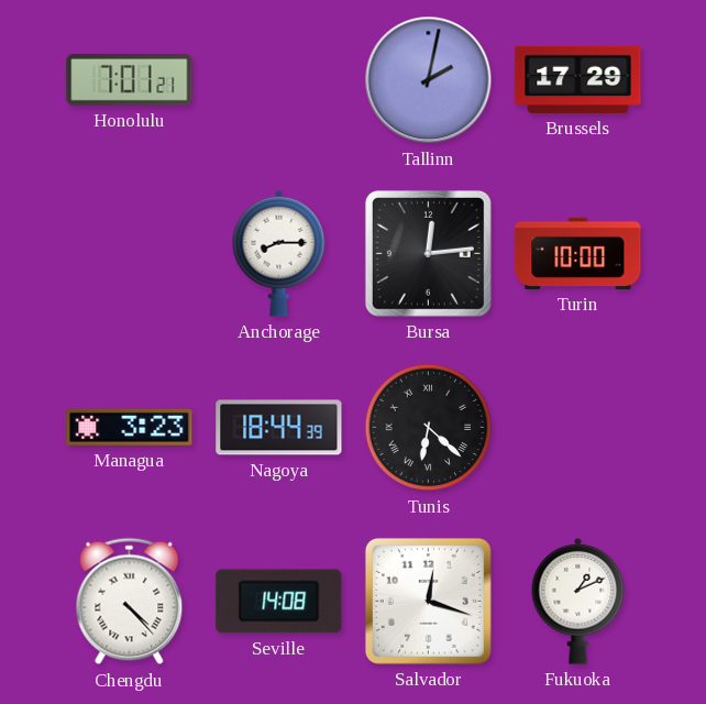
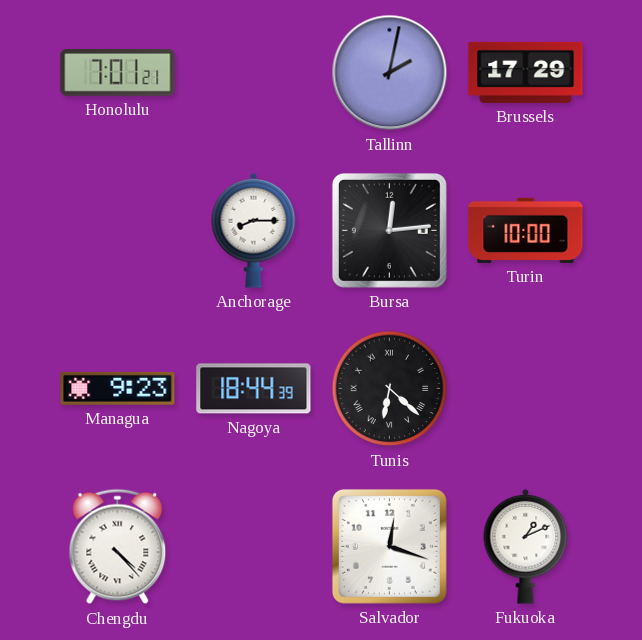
Managua: 3:23 -> 9:23 (118, 388)
Seville: 14:08 -> none (279, 602)
